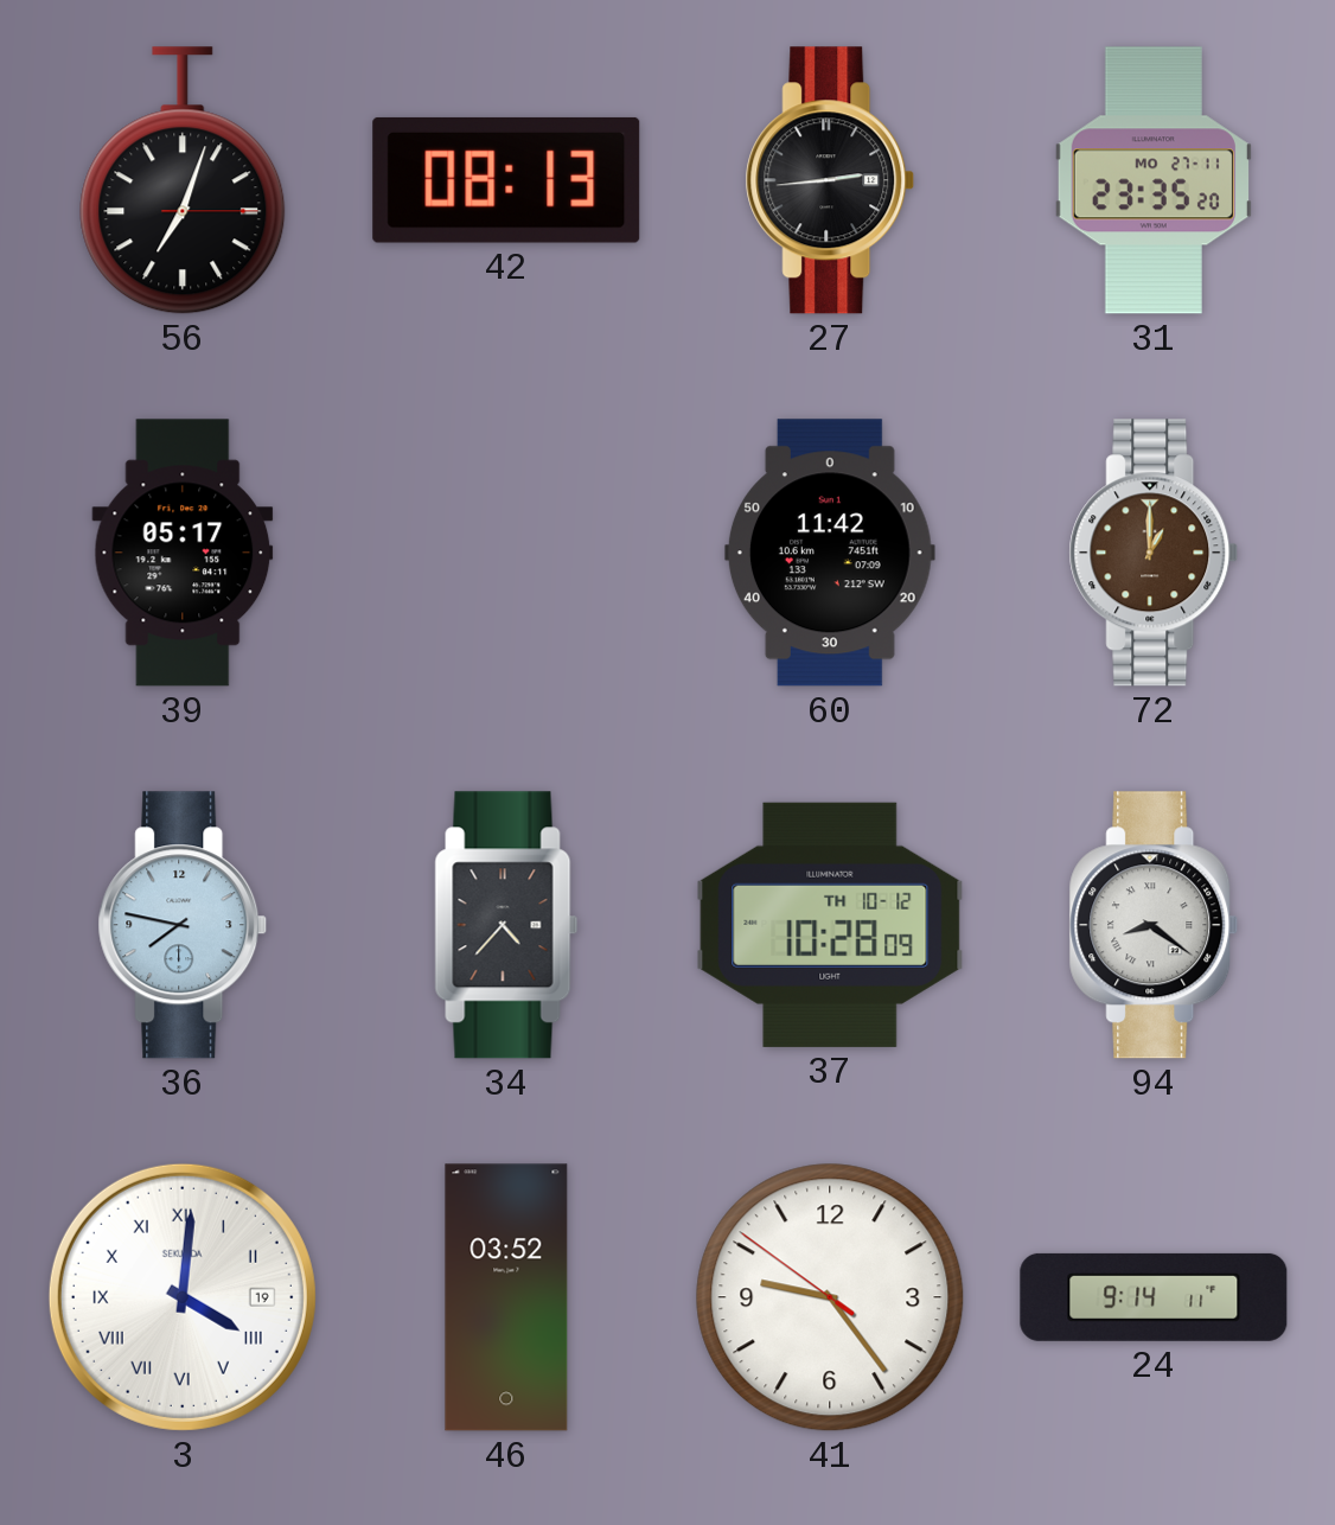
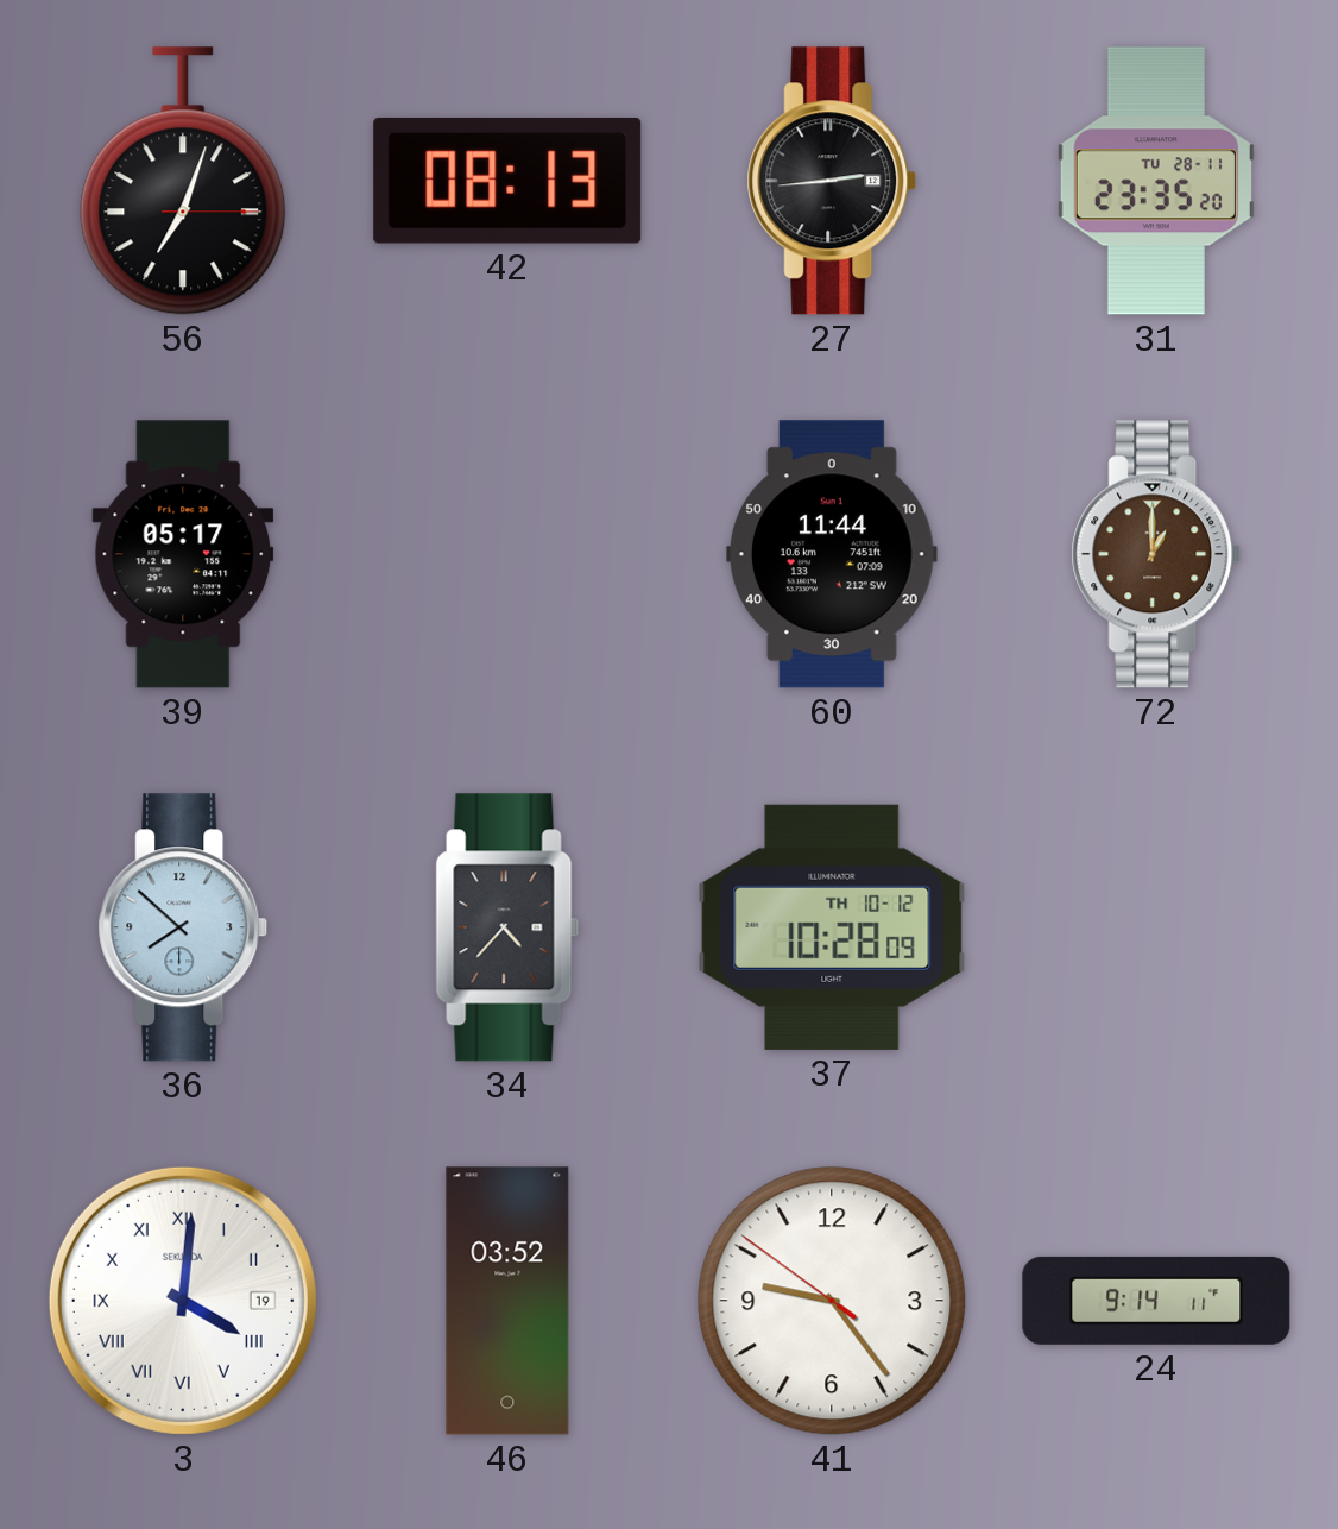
31 date: MO 27-11 -> TU 28-11 (1156, 181)
60: 11:42 -> 11:44 (832, 554)
36: 7:47 -> 7:52 (183, 927)
94: 8:21 -> none (1154, 925)
